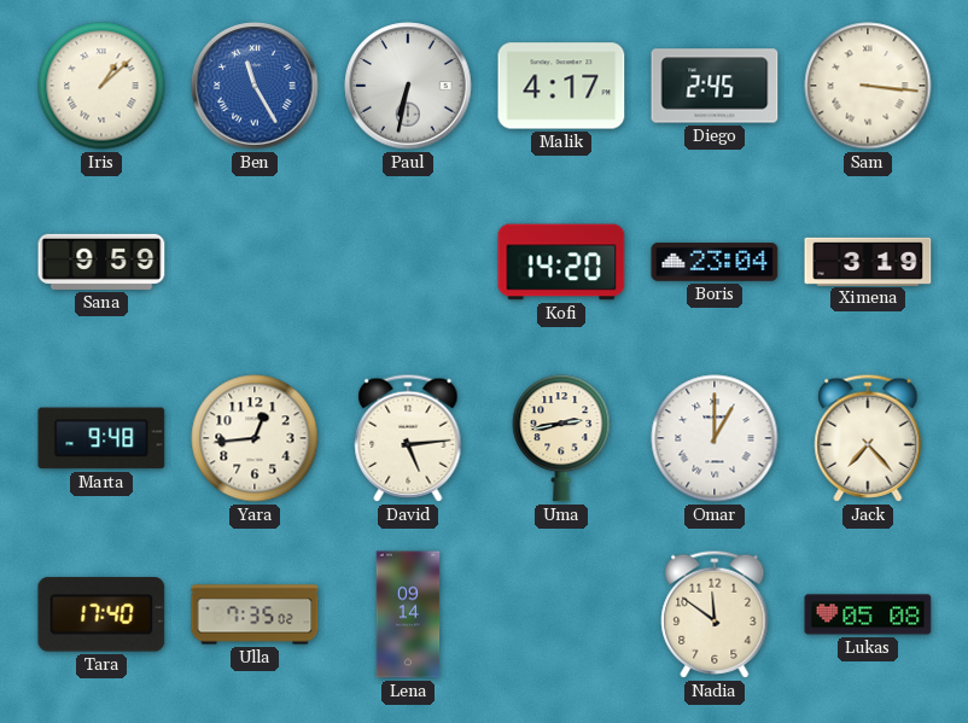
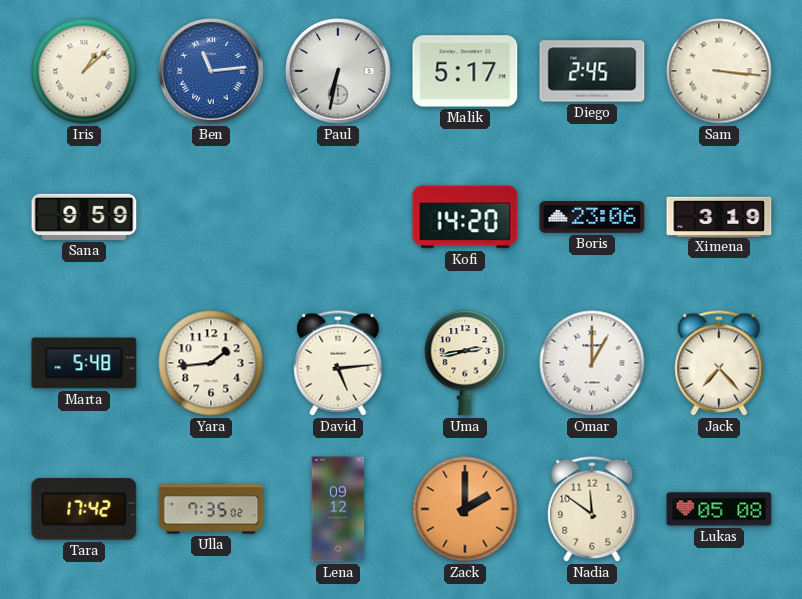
Ben: 11:25 -> 11:14 (211, 71)
Malik: 4:17 -> 5:17 (465, 71)
Boris: 23:04 -> 23:06 (592, 217)
Marta: 9:48 -> 5:48 (84, 363)
Yara: 12:44 -> 1:44 (211, 363)
Tara: 17:40 -> 17:42 (84, 509)
Lena: 09:14 -> 09:12 (338, 509)
Zack: none -> 2:00 (465, 509)
